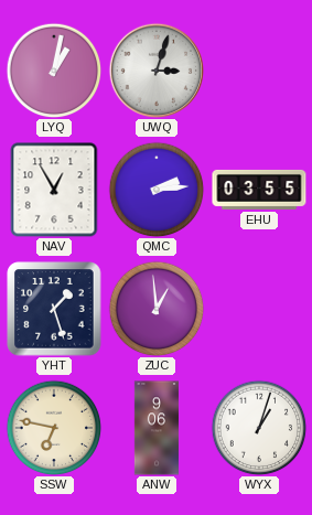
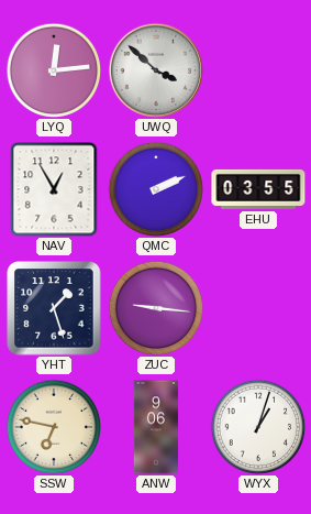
LYQ: 1:02 -> 12:14 (54, 70)
UWQ: 3:03 -> 3:52 (155, 69)
QMC: 2:14 -> 2:11 (156, 189)
ZUC: 12:59 -> 9:16 (156, 308)
